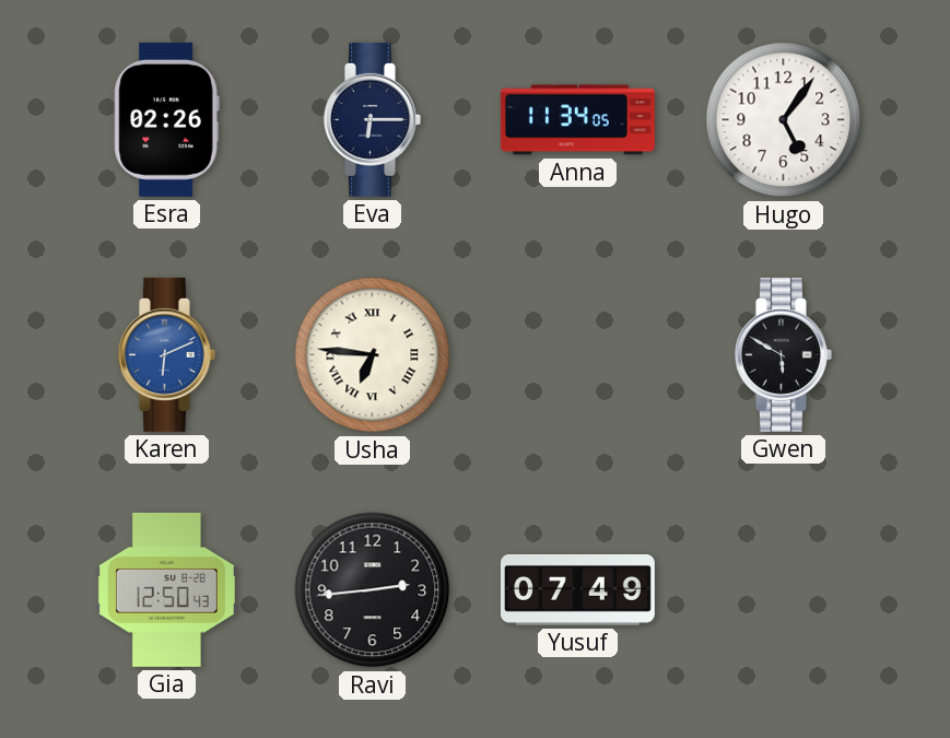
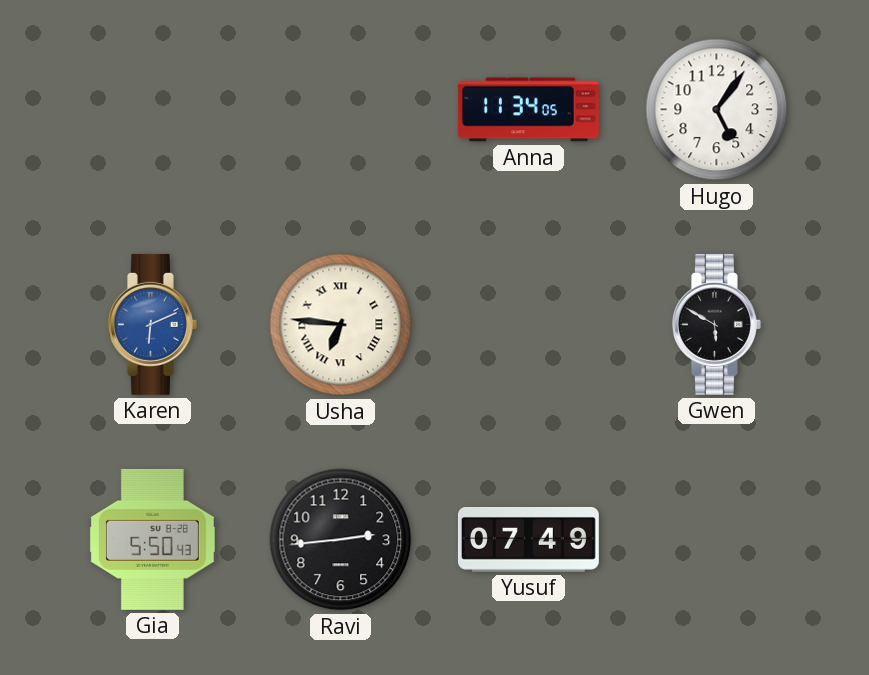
Esra: 02:26 -> none (166, 119)
Eva: 6:15 -> none (372, 119)
Gia: 12:50 -> 5:50 (152, 539)
